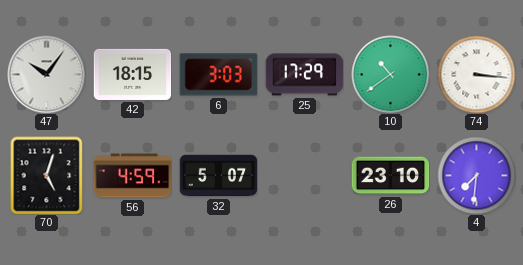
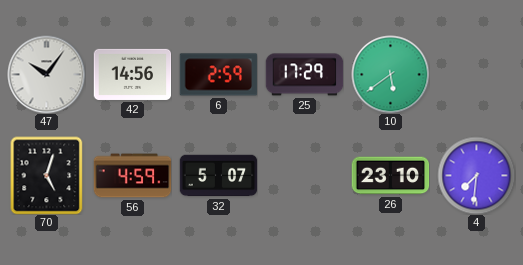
42: 18:15 -> 14:56 (132, 74)
6: 3:03 -> 2:59 (218, 75)
10: 10:39 -> 5:39 (390, 74)
74: 3:16 -> none (476, 74)
